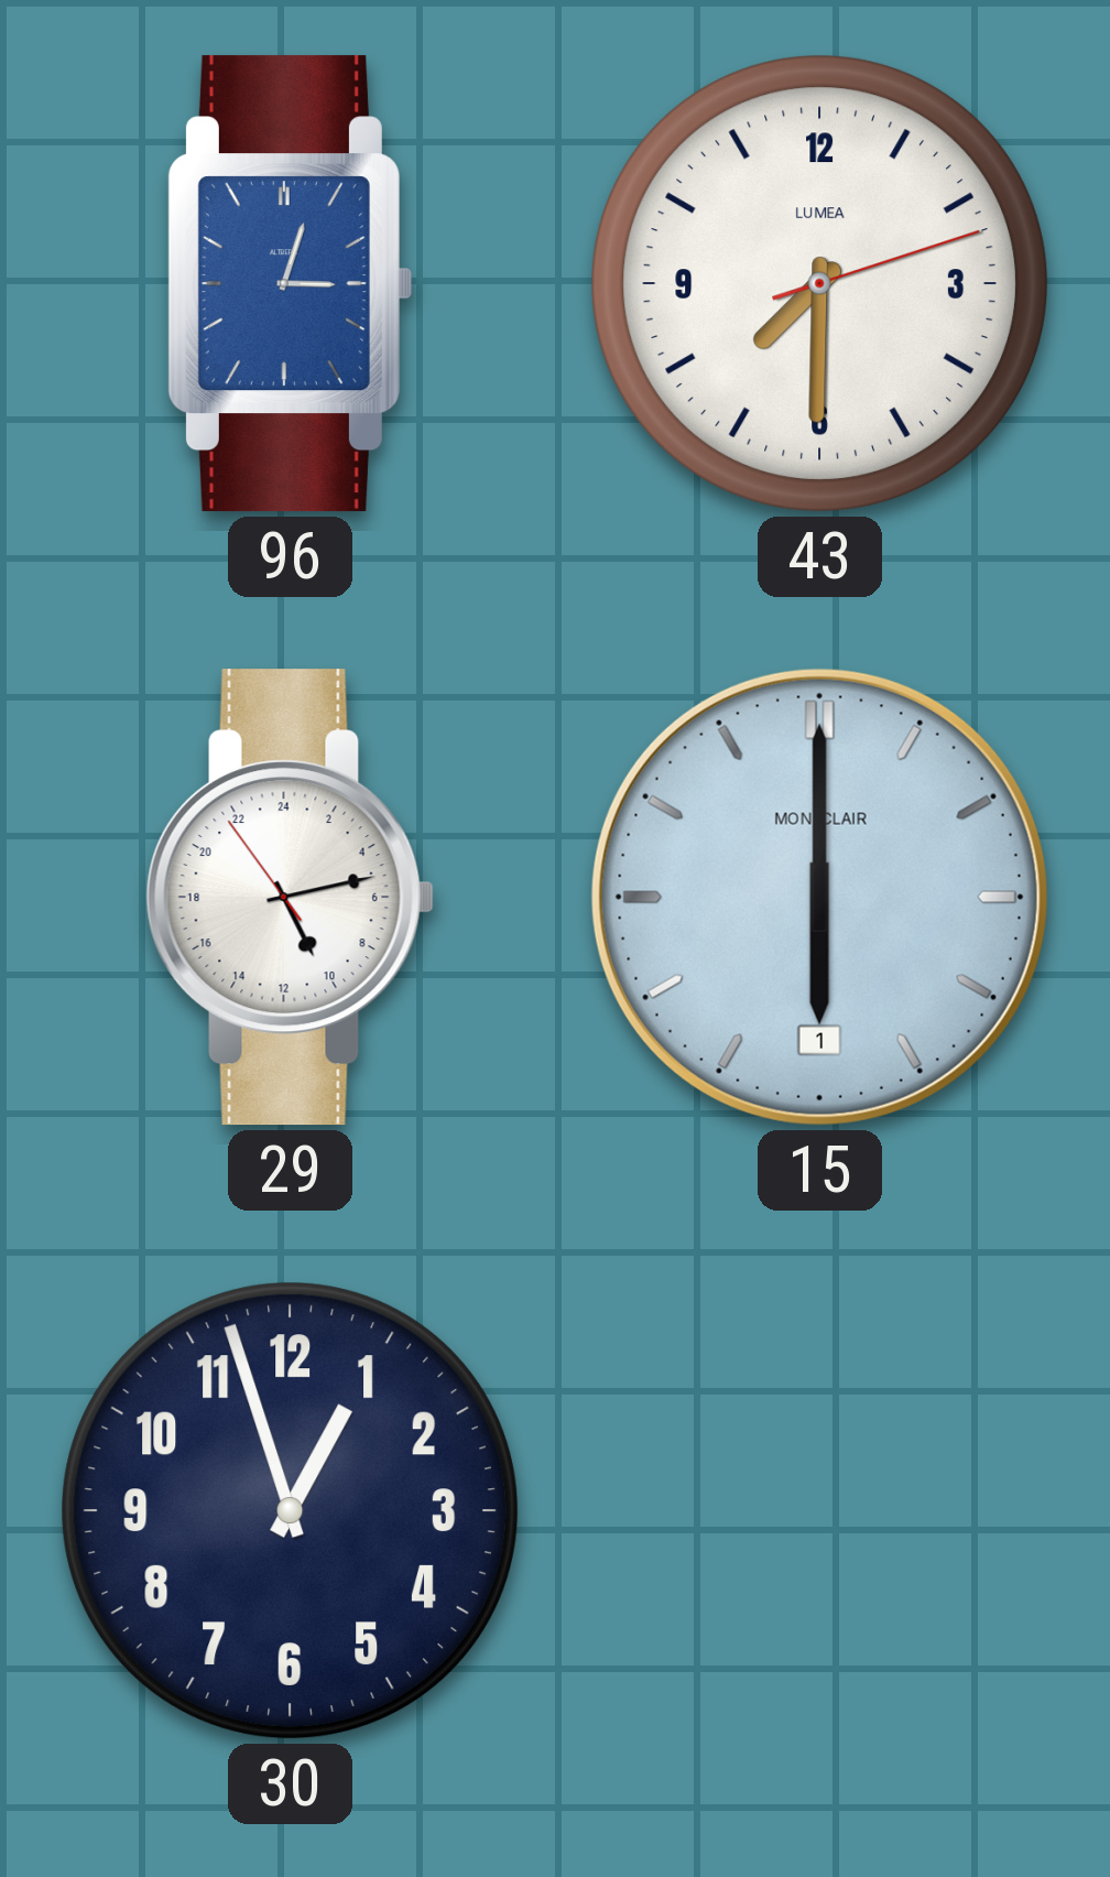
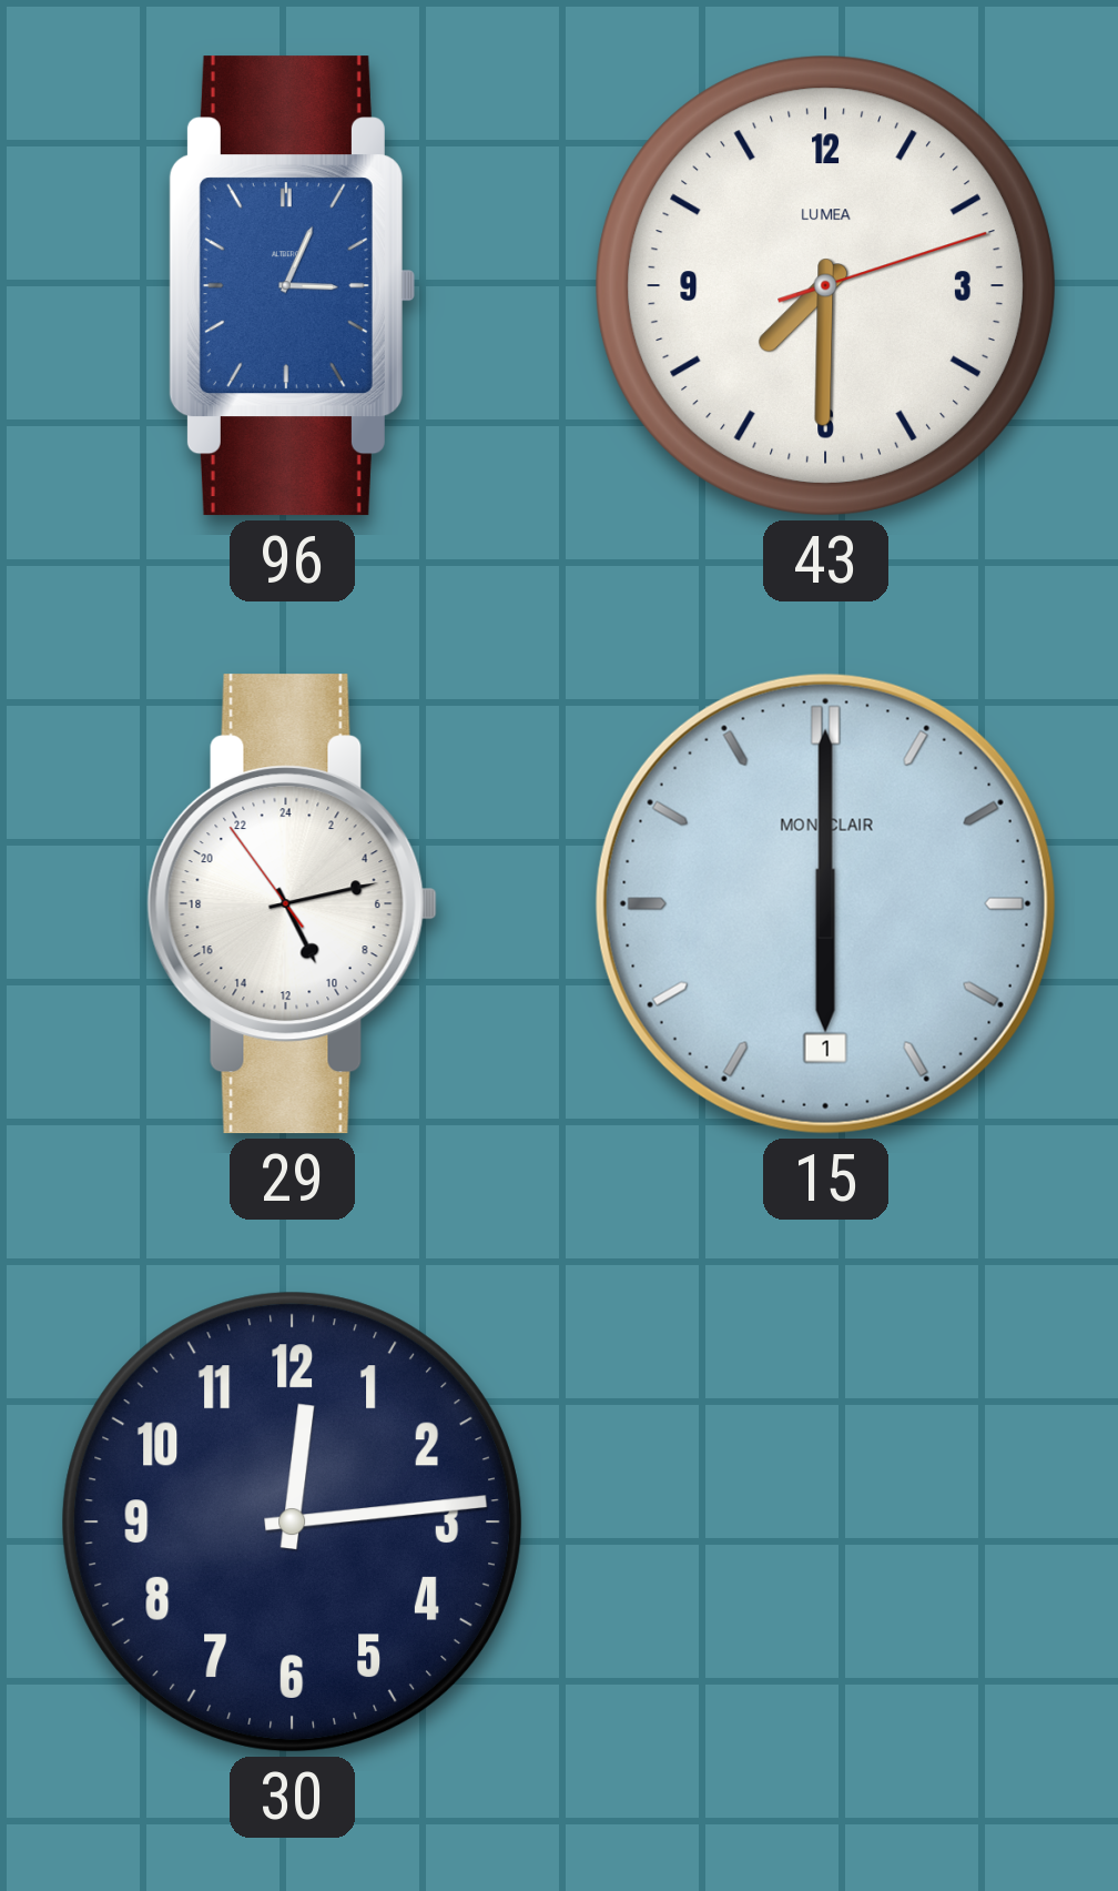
96: 3:03 -> 3:04 (292, 286)
30: 12:57 -> 12:14 (292, 1521)
